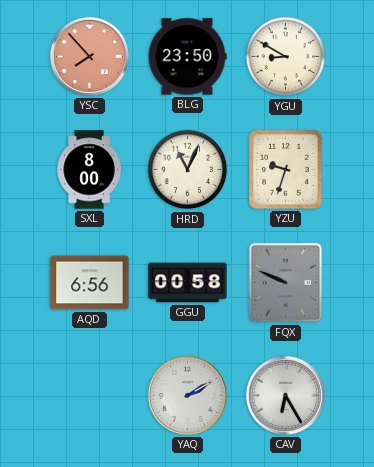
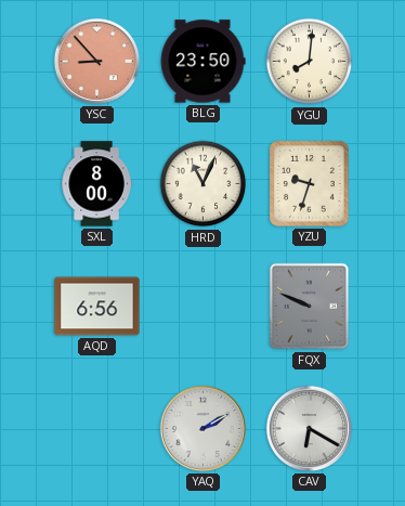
YSC: 7:53 -> 8:53 (96, 61)
YGU: 8:50 -> 8:01 (310, 62)
GGU: 00:58 -> none (188, 283)
CAV: 6:25 -> 6:20 (309, 428)
